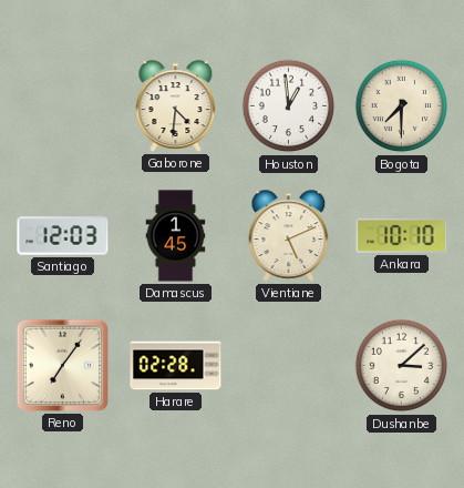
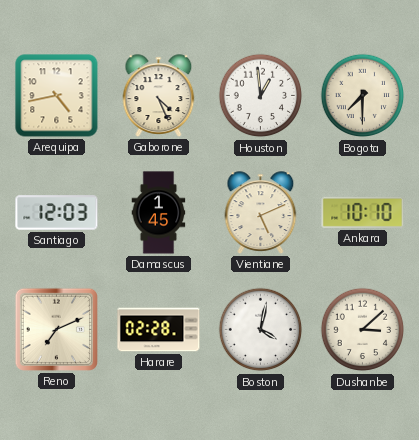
Arequipa: none -> 4:43 (57, 96)
Gaborone: 4:31 -> 4:26 (159, 96)
Reno: 7:06 -> 7:11 (56, 329)
Boston: none -> 4:02 (261, 330)
